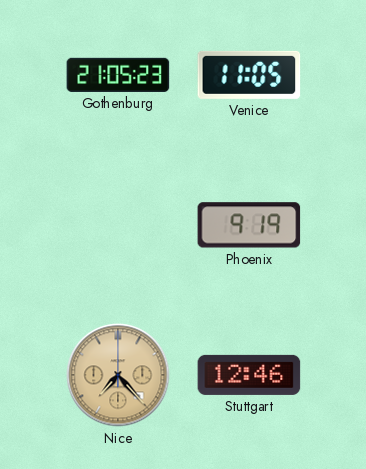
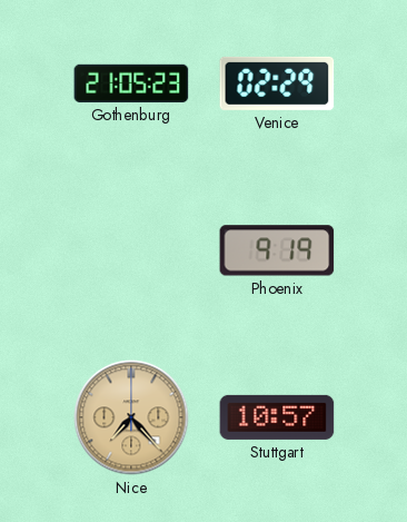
Venice: 11:05 -> 02:29 (277, 83)
Stuttgart: 12:46 -> 10:57 (277, 417)
